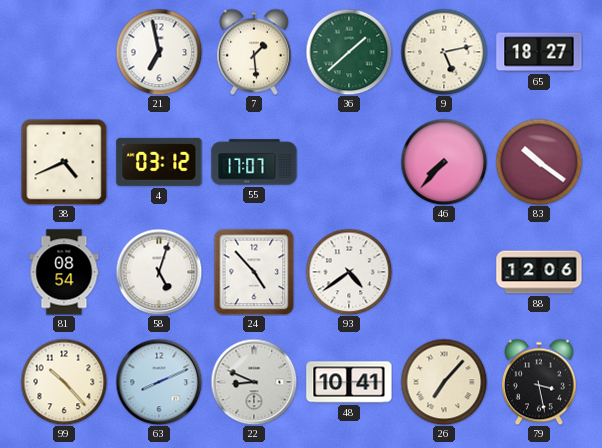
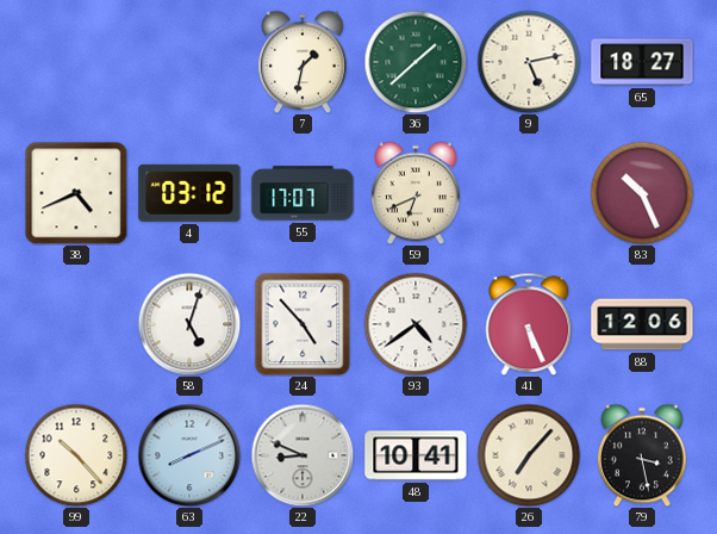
21: 6:58 -> none (159, 52)
7: 1:29 -> 1:32 (303, 62)
59: none -> 6:41 (416, 193)
46: 7:37 -> none (444, 162)
83: 10:21 -> 10:26 (642, 193)
81: 08:54 -> none (64, 272)
41: none -> 5:26 (529, 324)
